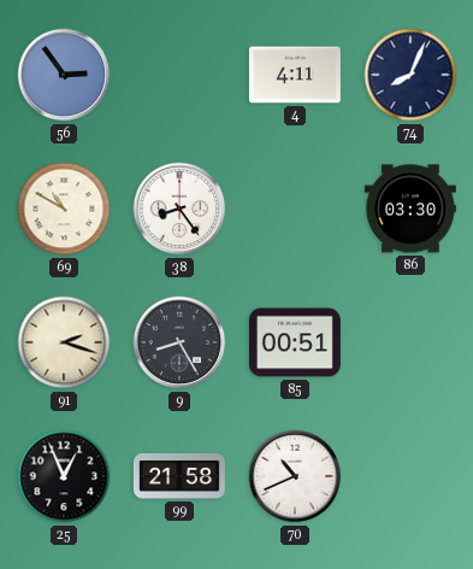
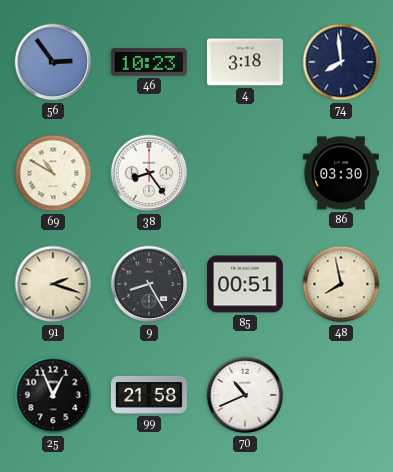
46: none -> 10:23 (149, 62)
4: 4:11 -> 3:18 (245, 62)
74: 8:04 -> 7:59 (341, 62)
48: none -> 7:58 (341, 284)
